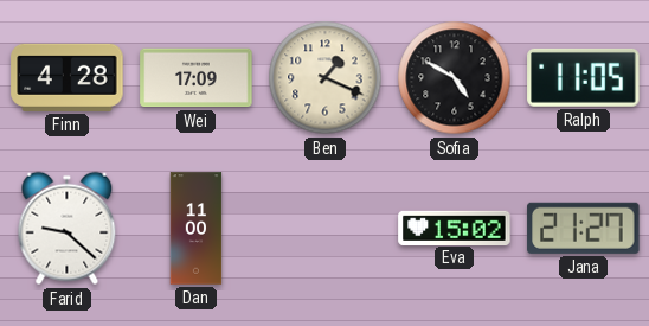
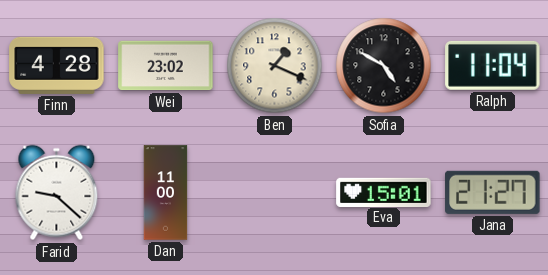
Wei: 17:09 -> 23:02 (166, 66)
Ralph: 11:05 -> 11:04 (493, 65)
Eva: 15:02 -> 15:01 (384, 192)
